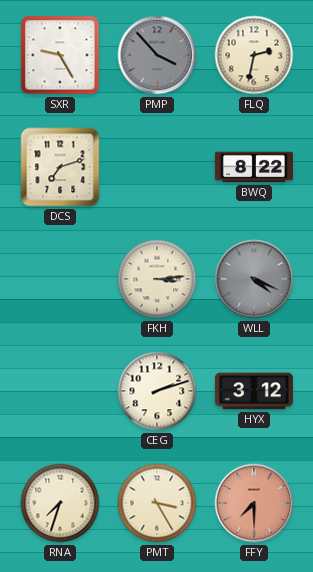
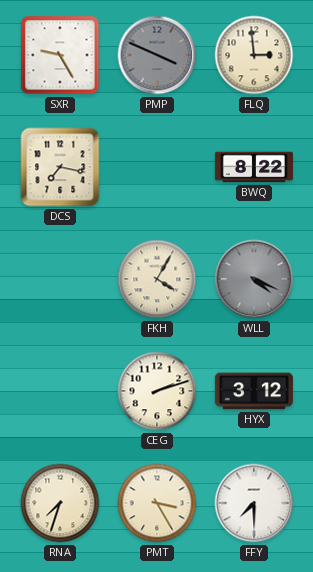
PMP: 3:53 -> 3:49 (157, 55)
FLQ: 2:32 -> 2:59 (254, 55)
DCS: 7:12 -> 7:17 (60, 167)
FKH: 3:14 -> 4:05 (157, 279)
FFY dial: salmon -> white (254, 503)
